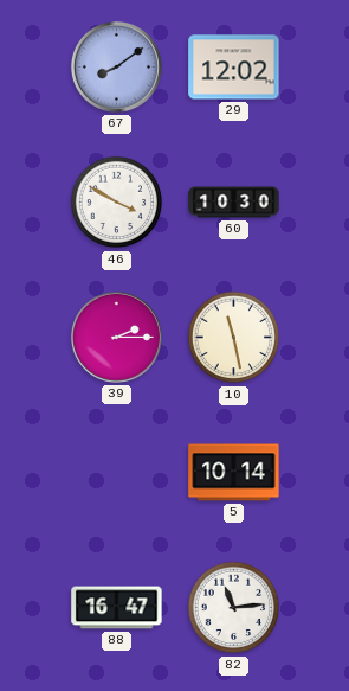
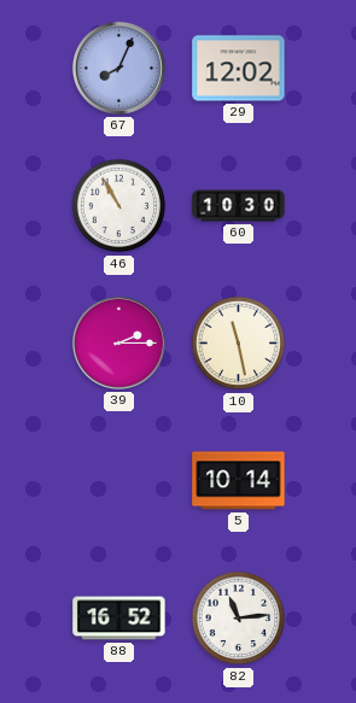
67: 8:09 -> 8:04 (118, 68)
46: 3:50 -> 10:55 (119, 206)
88: 16:47 -> 16:52 (119, 619)
